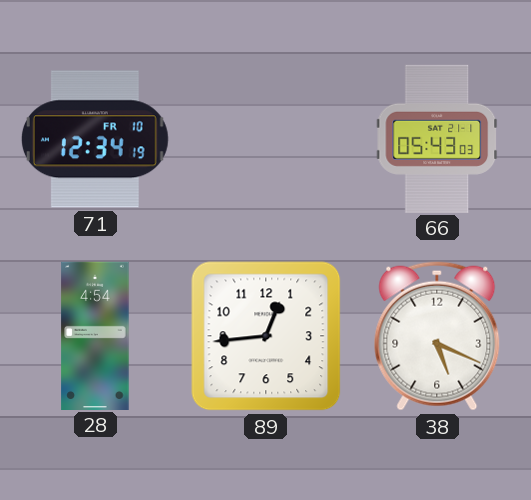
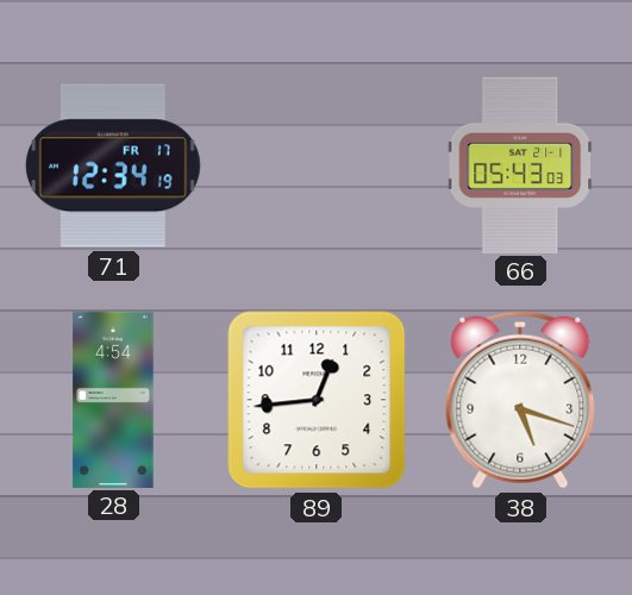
71 date: FR 10 -> FR 17 (113, 165)
38: 5:19 -> 5:18 (520, 400)
